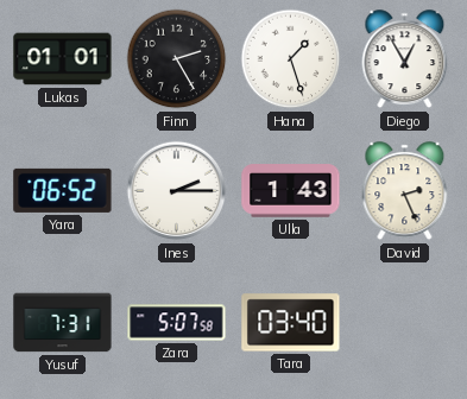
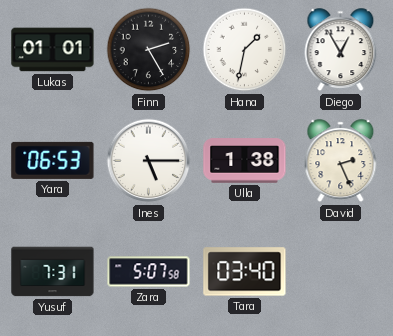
Hana: 1:27 -> 1:32 (245, 50)
Yara: 06:52 -> 06:53 (53, 160)
Ines: 2:15 -> 5:15 (149, 161)
Ulla: 1:43 -> 1:38 (245, 161)
